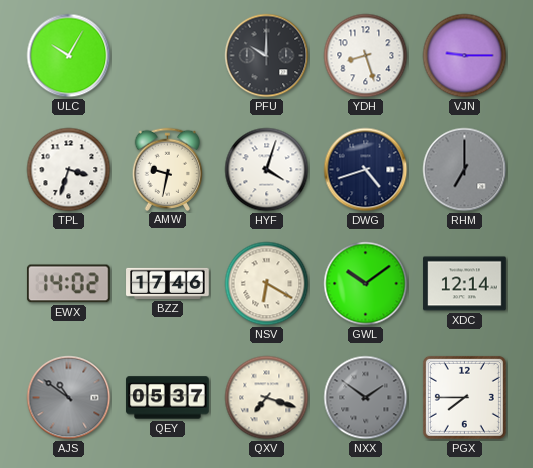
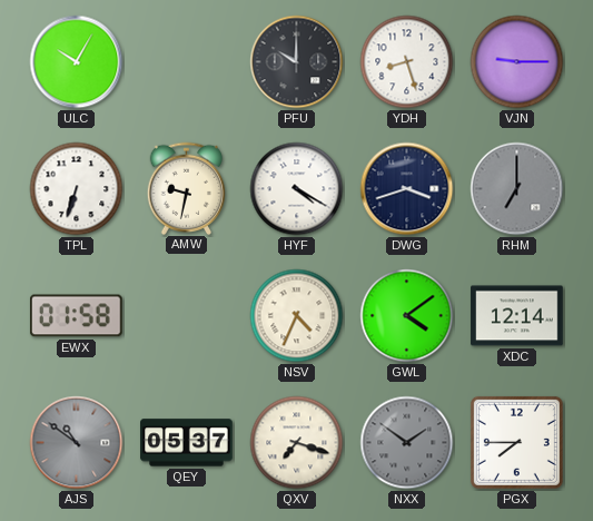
TPL: 3:33 -> 6:33 (77, 189)
HYF: 4:03 -> 4:20 (297, 189)
DWG: 4:42 -> 3:42 (407, 189)
EWX: 14:02 -> 01:58 (76, 316)
BZZ: 17:46 -> none (168, 283)
NSV: 6:20 -> 4:34 (297, 316)
GWL: 10:09 -> 4:09 (407, 316)
